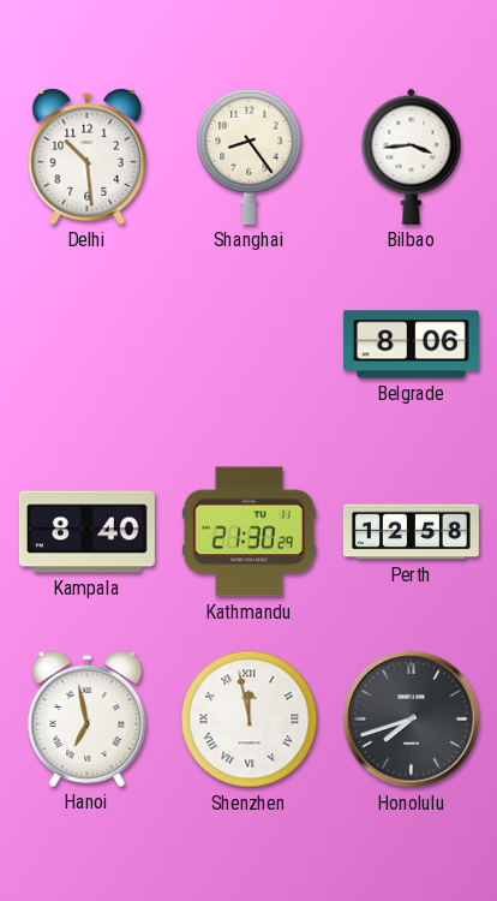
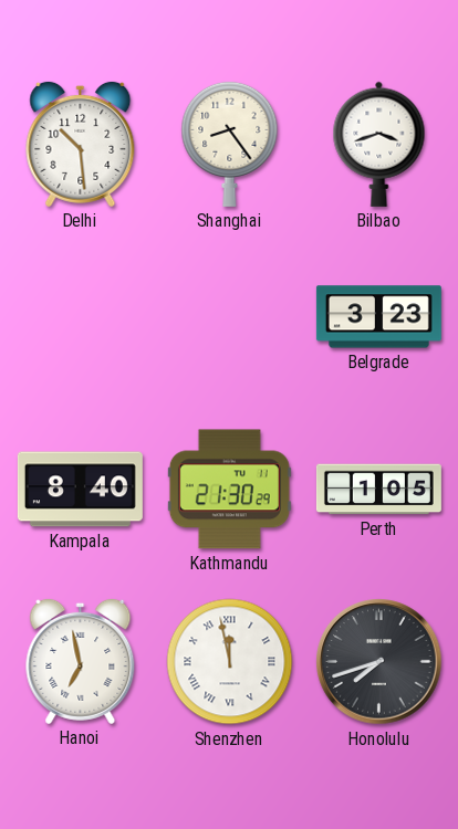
Bilbao: 3:44 -> 3:42 (379, 144)
Belgrade: 8:06 -> 3:23 (378, 317)
Perth: 12:58 -> 1:05 (378, 490)
